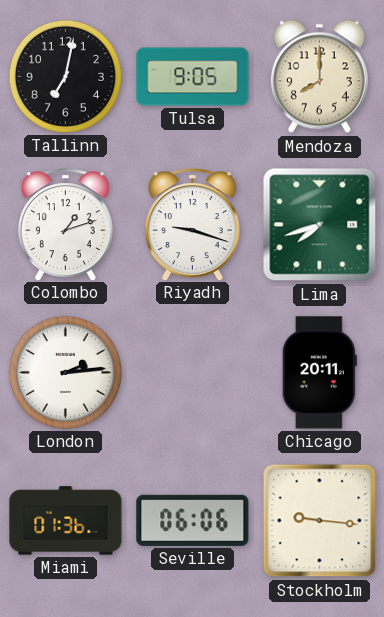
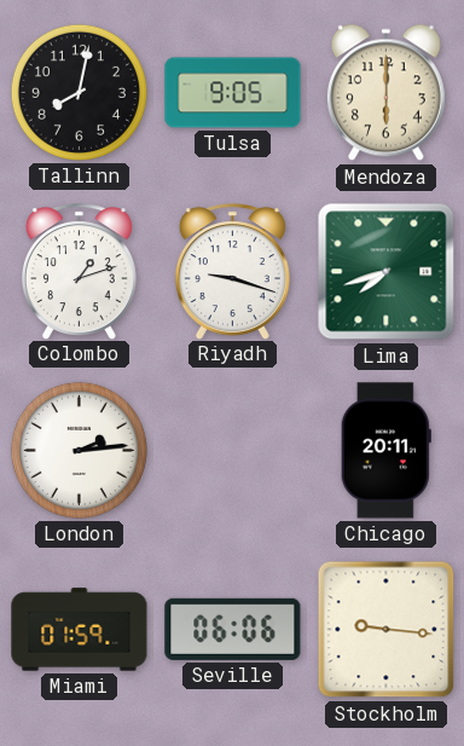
Tallinn: 7:02 -> 8:02 (79, 92)
Mendoza: 8:00 -> 6:00 (385, 93)
Miami: 01:36 -> 01:59 (80, 630)
